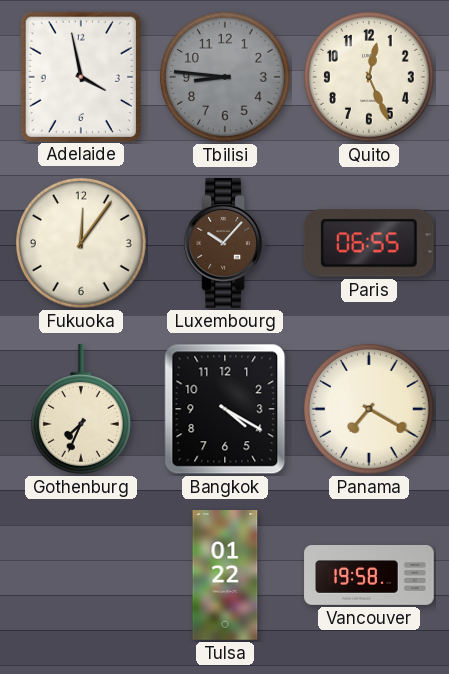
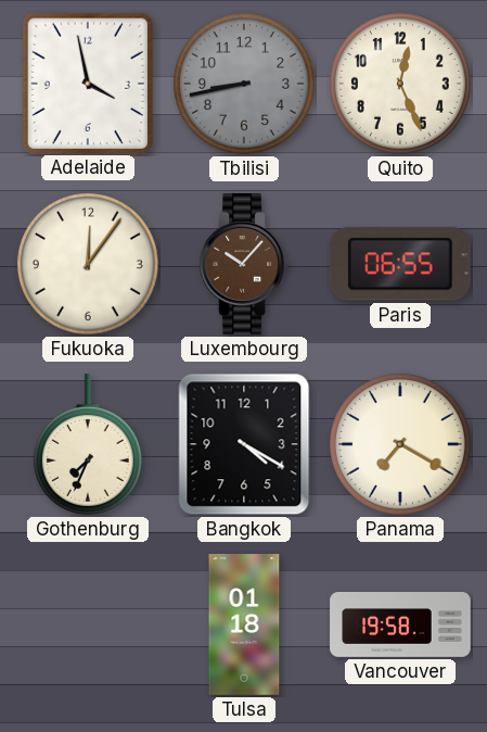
Tbilisi: 8:46 -> 8:43 (244, 84)
Tulsa: 01:22 -> 01:18 (244, 624)
